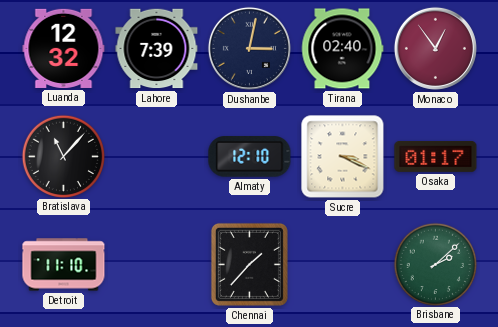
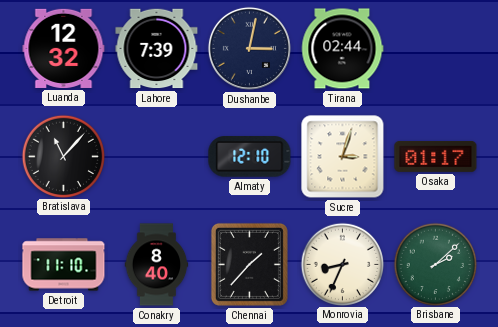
Tirana: 02:40 -> 02:44 (342, 49)
Monaco: 12:54 -> none (435, 48)
Sucre: 3:19 -> 3:03 (343, 157)
Conakry: none -> 8:40 (157, 265)
Monrovia: none -> 8:34 (342, 264)
